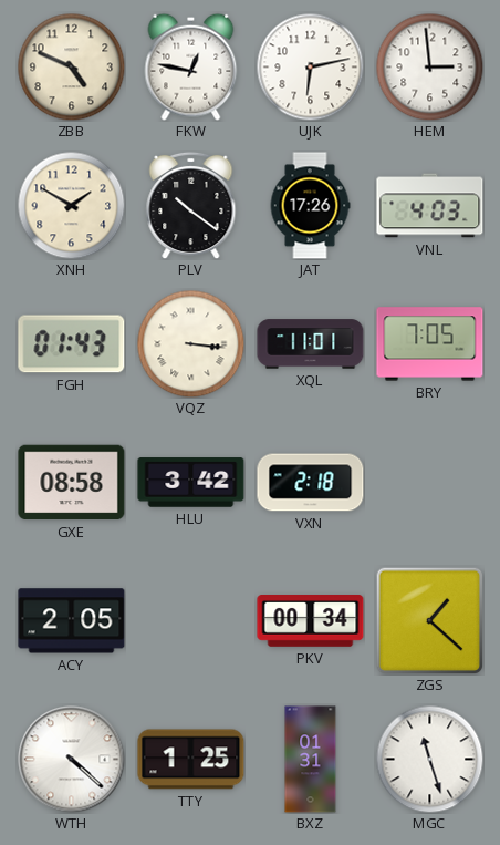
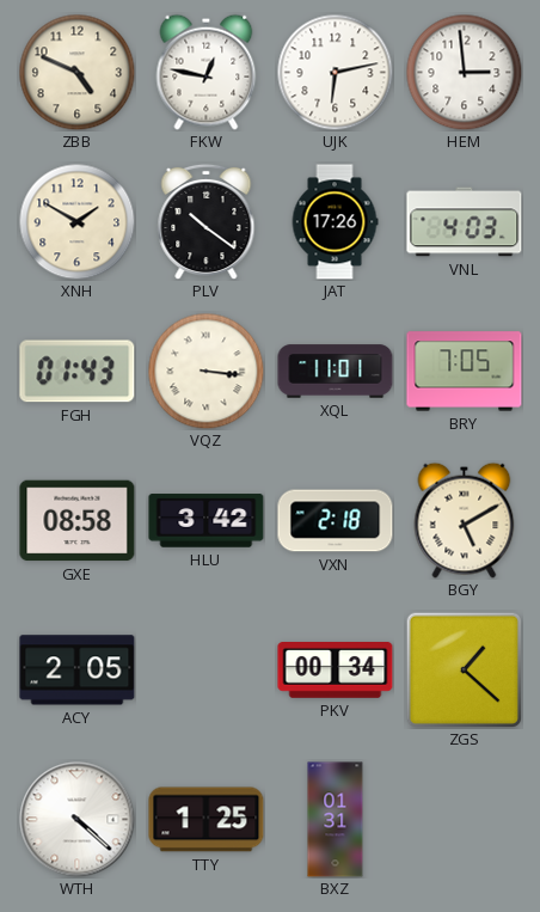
BGY: none -> 5:10 (465, 520)
MGC: 11:27 -> none (429, 759)
